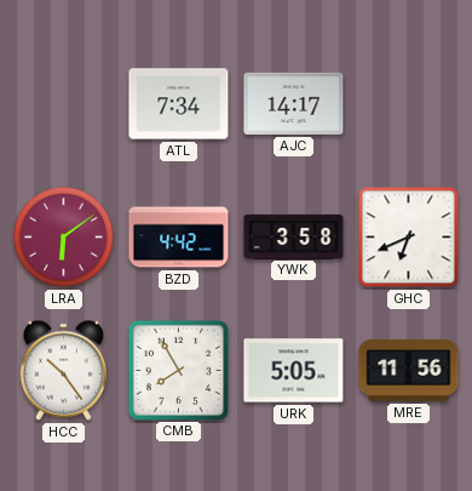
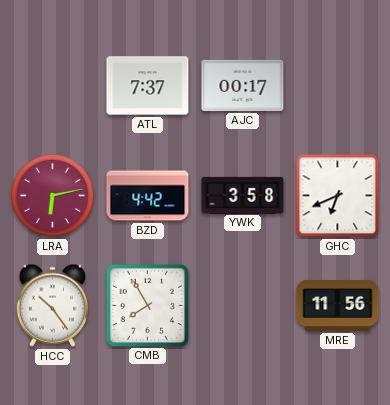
ATL: 7:34 -> 7:37 (148, 86)
AJC: 14:17 -> 00:17 (243, 85)
LRA: 6:09 -> 6:13 (52, 195)
URK: 5:05 -> none (294, 371)
